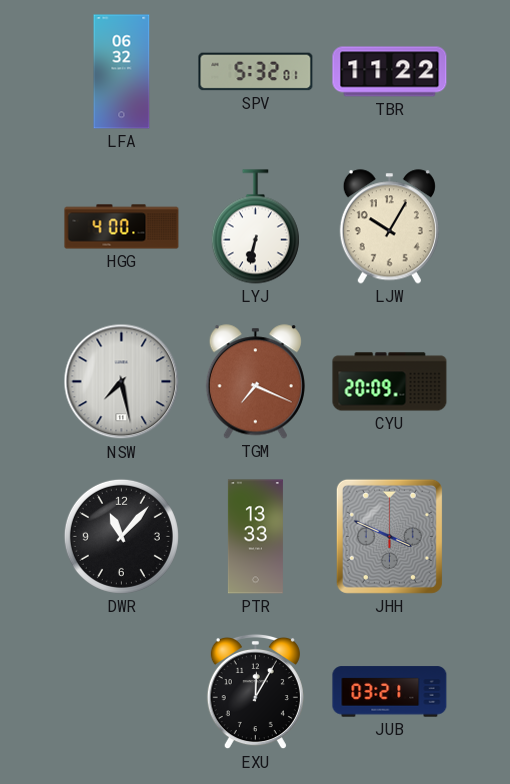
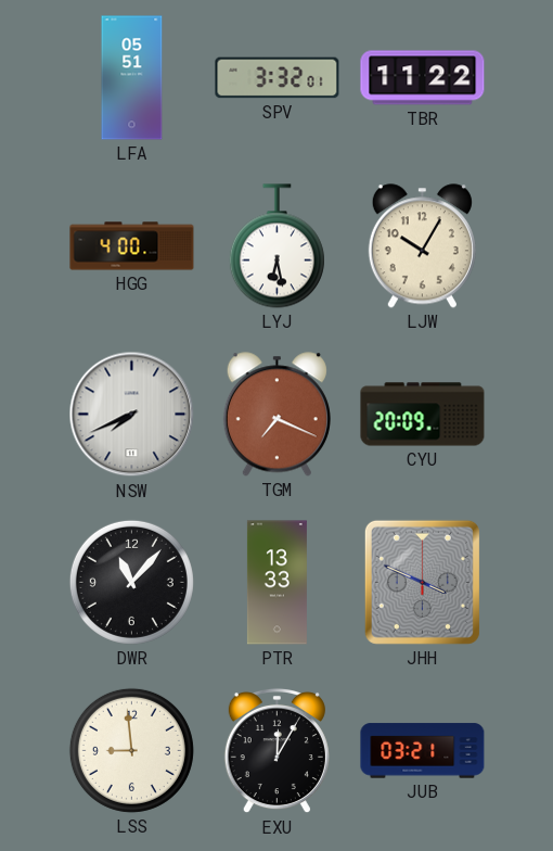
LFA: 06:32 -> 05:51 (132, 78)
SPV: 5:32 -> 3:32 (278, 78)
LYJ: 6:32 -> 6:28 (276, 246)
NSW: 7:28 -> 7:41 (132, 415)
LSS: none -> 8:59 (131, 750)
